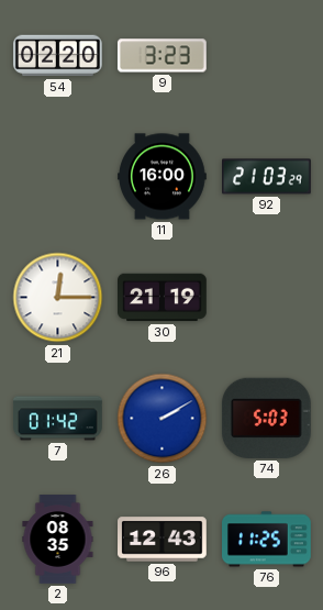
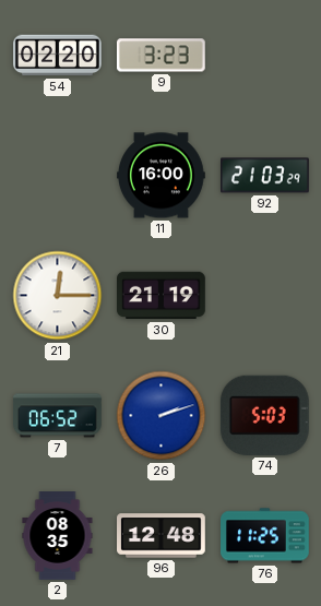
7: 01:42 -> 06:52 (58, 416)
26: 2:10 -> 2:12 (162, 416)
96: 12:43 -> 12:48 (162, 536)
